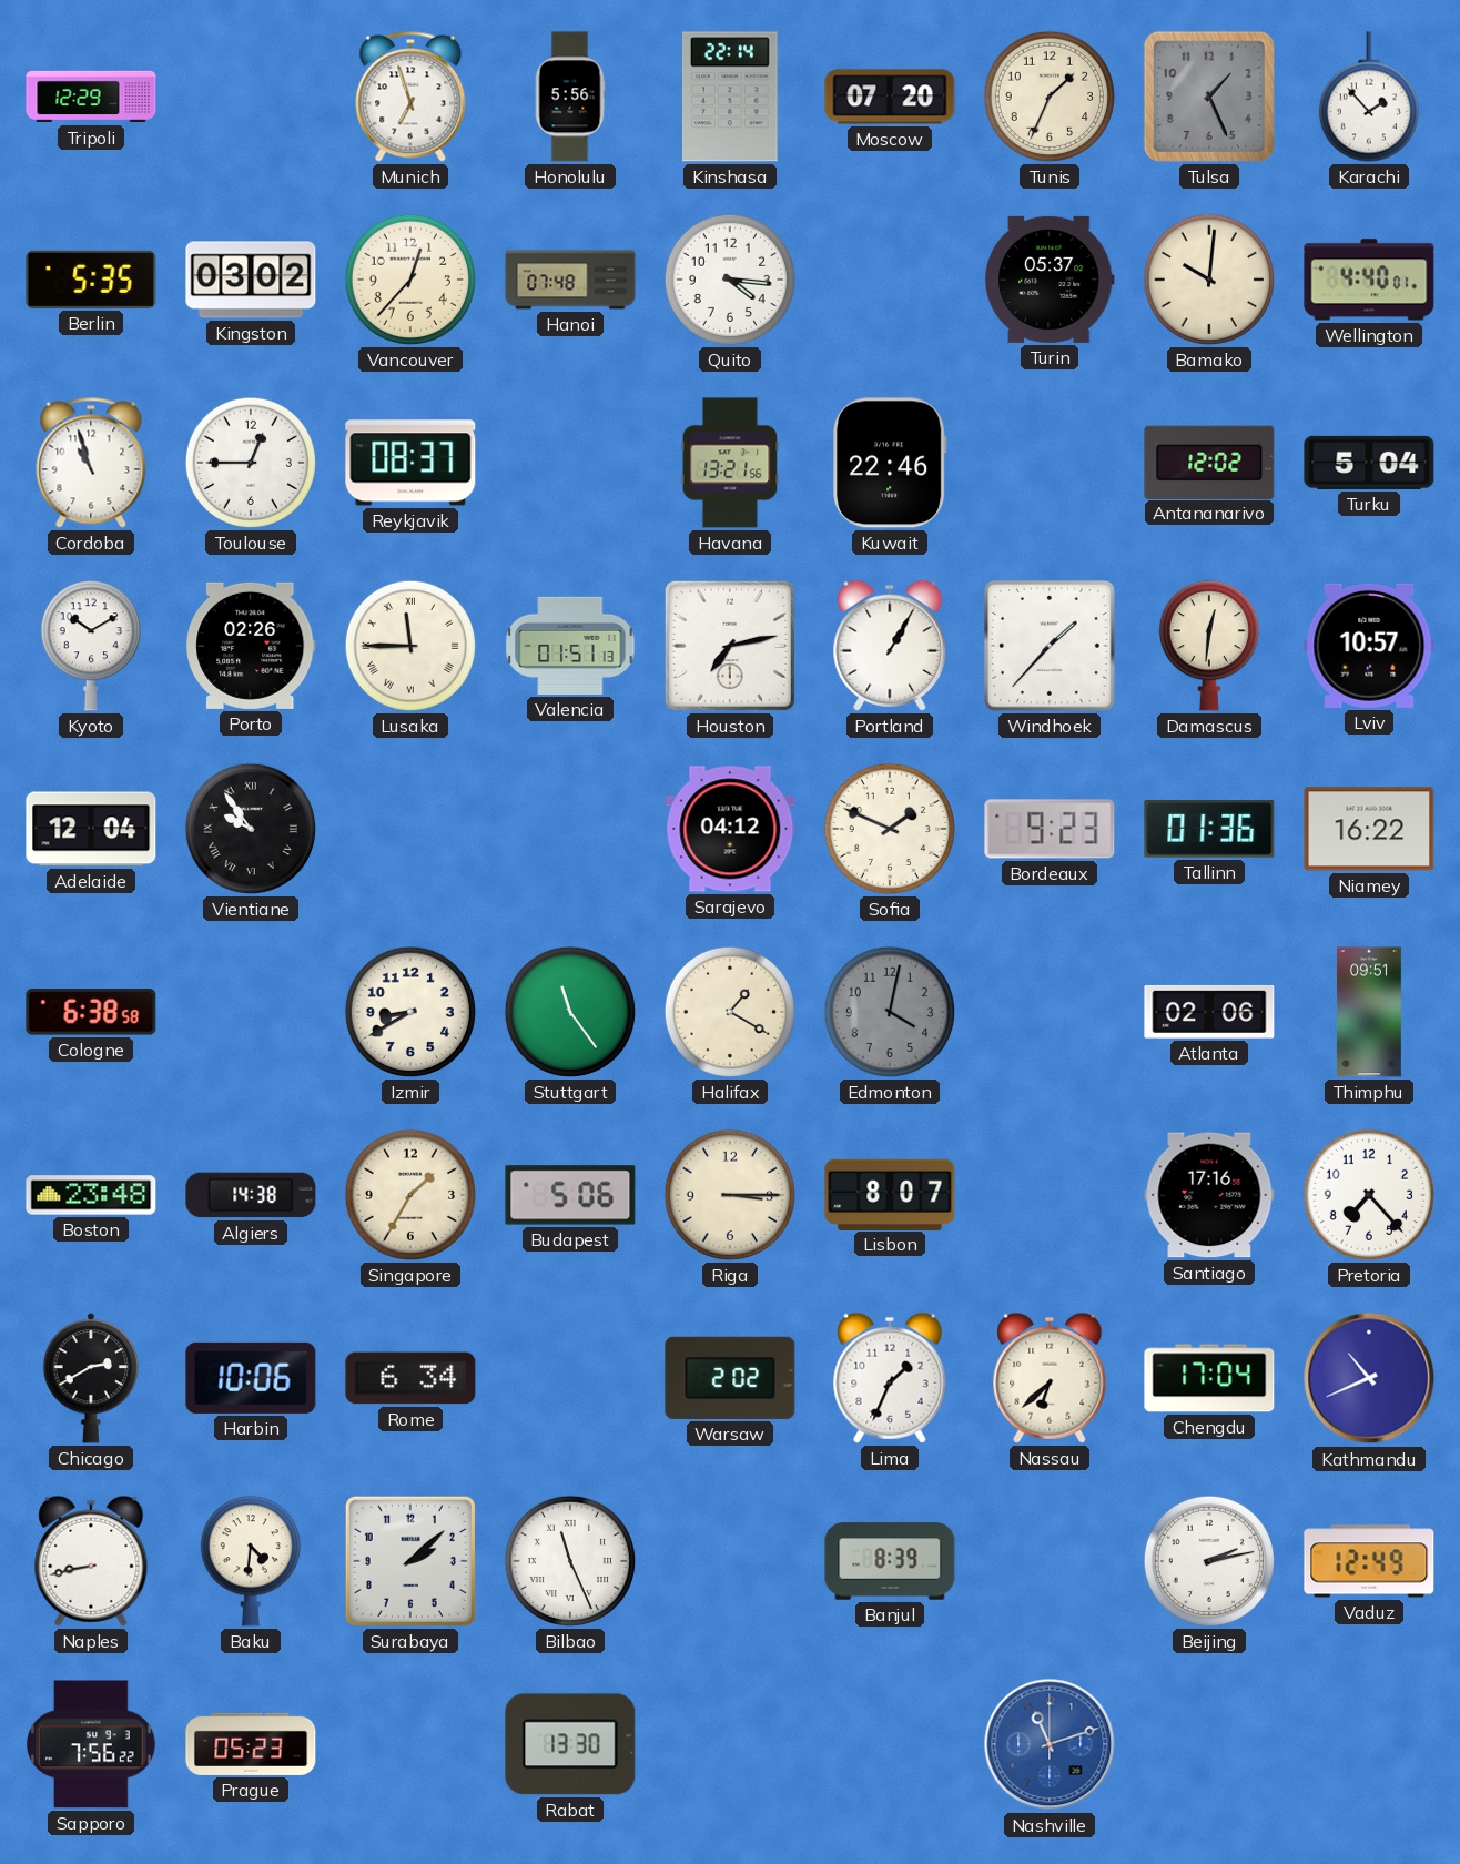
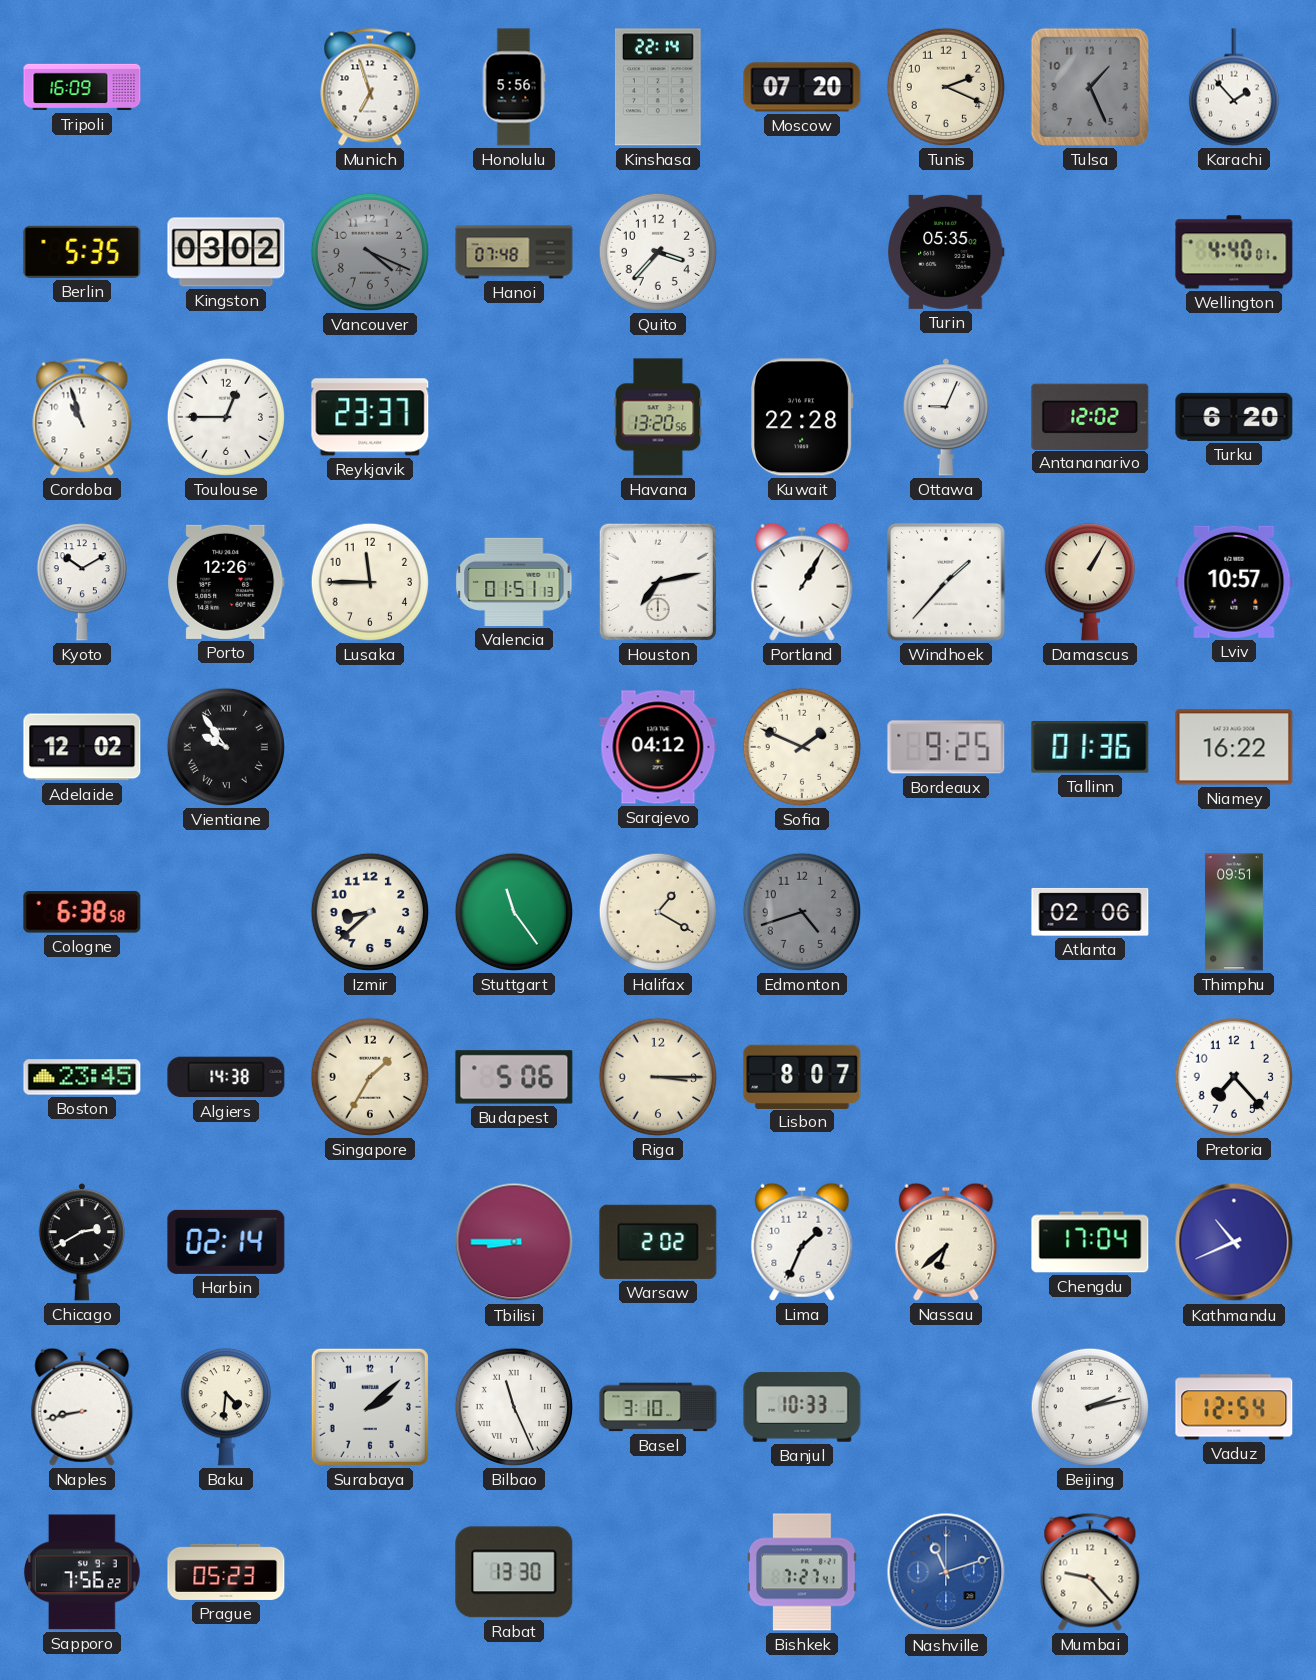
Tripoli: 12:29 -> 16:09 (82, 87)
Tunis: 1:34 -> 2:19 (946, 87)
Vancouver: 12:37 -> 4:19 (370, 252)
Vancouver dial: cream -> grey (370, 252)
Quito: 4:16 -> 3:37 (658, 252)
Turin: 05:37 -> 05:35 (946, 252)
Bamako: 10:01 -> none (1209, 280)
Reykjavik: 08:37 -> 23:37 (370, 417)
Havana: 13:21 -> 13:20 (658, 417)
Kuwait: 22:46 -> 22:28 (802, 417)
Ottawa: none -> 9:04 (945, 417)
Turku: 5:04 -> 6:20 (1234, 417)
Porto: 02:26 -> 12:26 (226, 582)
Lusaka numerals: Roman -> Arabic (370, 582)
Damascus: 12:31 -> 1:05 (1090, 582)
Adelaide: 12:04 -> 12:02 (82, 747)
Bordeaux: 9:23 -> 9:25 (946, 747)
Izmir: 8:40 -> 8:38 (370, 912)
Edmonton: 4:02 -> 4:42 (802, 912)
Boston: 23:48 -> 23:45 (82, 1077)
Santiago: 17:16 -> none (1209, 1195)
Harbin: 10:06 -> 02:14 (226, 1242)
Rome: 6:34 -> none (410, 1378)
Tbilisi: none -> 8:45 (514, 1242)
Basel: none -> 3:10 (658, 1407)
Banjul: 8:39 -> 10:33 (802, 1407)
Vaduz: 12:49 -> 12:54 (1234, 1407)
Bishkek: none -> 7:27 (803, 1572)
Mumbai: none -> 9:23 (1090, 1572)
